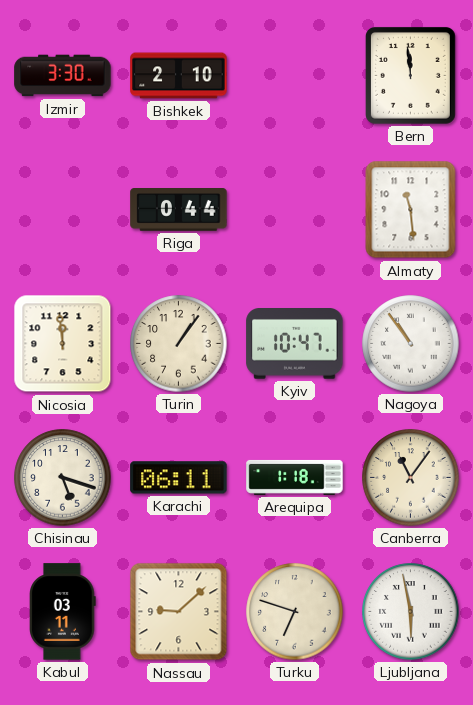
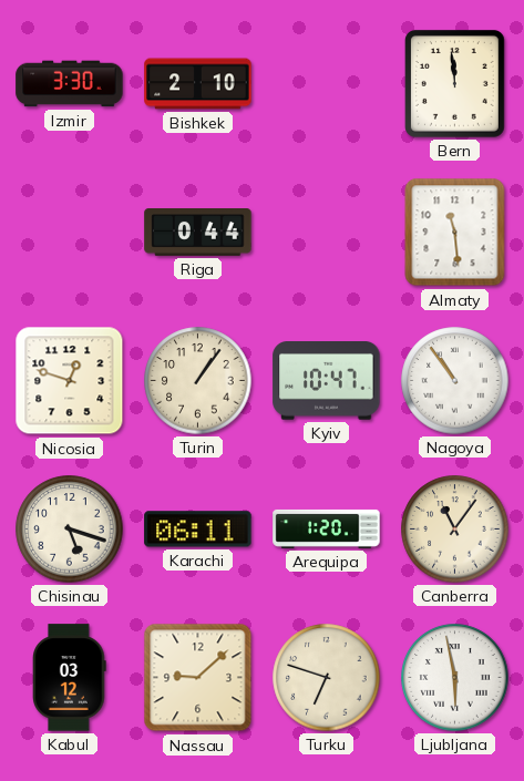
Nicosia: 11:59 -> 12:48 (70, 381)
Arequipa: 1:18 -> 1:20 (327, 528)
Kabul: 03:11 -> 03:12 (70, 678)
